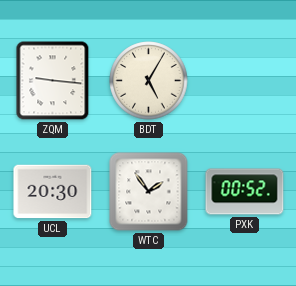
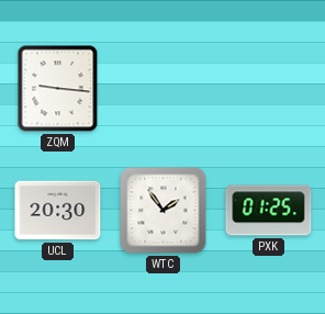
BDT: 5:05 -> none (149, 81)
PXK: 00:52 -> 01:25 (269, 211)
